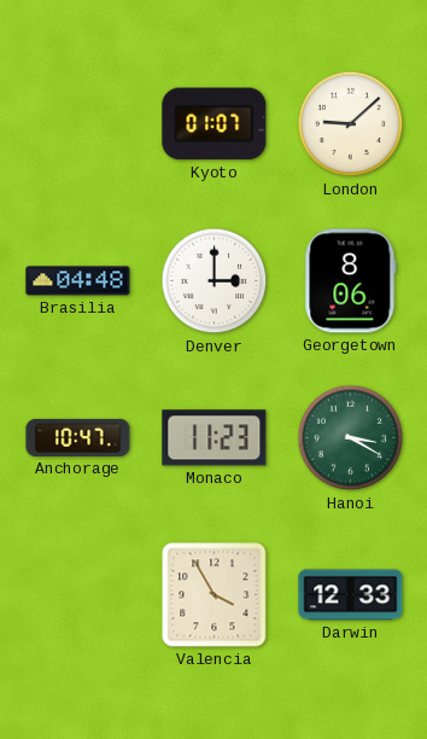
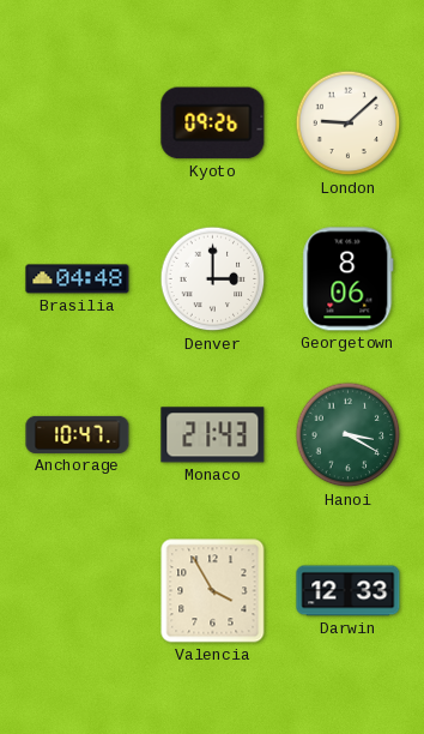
Kyoto: 01:07 -> 09:26 (213, 124)
Monaco: 11:23 -> 21:43 (213, 435)
